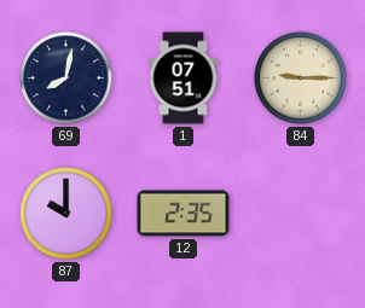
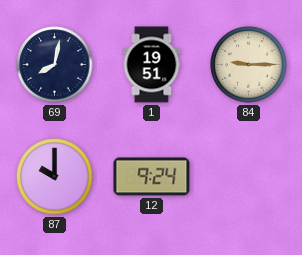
1: 07:51 -> 19:51 (152, 65)
12: 2:35 -> 9:24 (152, 177)
